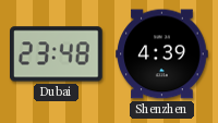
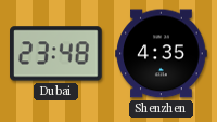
Shenzhen: 4:39 -> 4:35 (162, 54)
